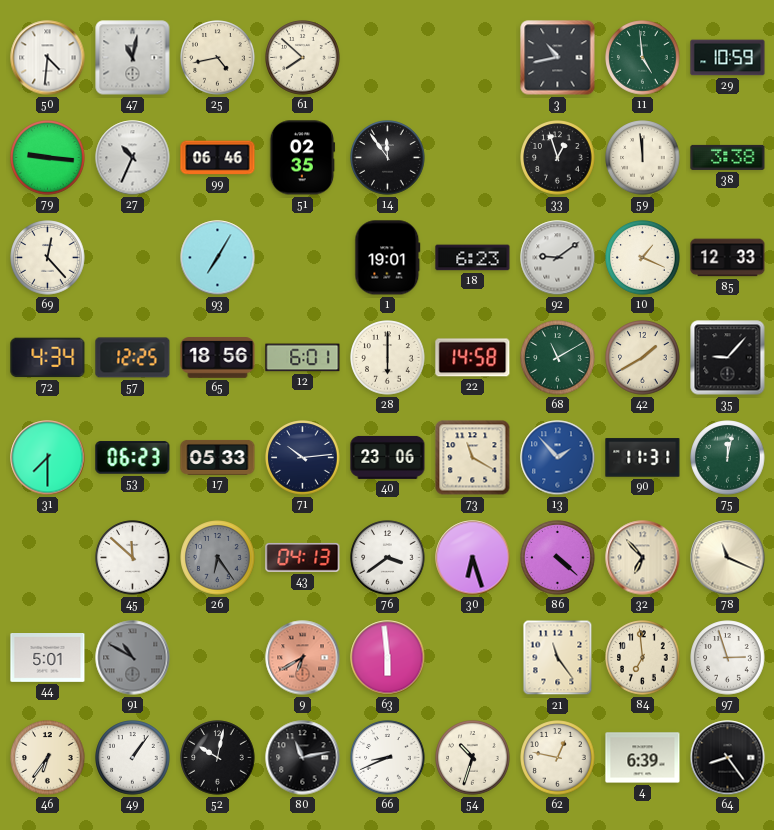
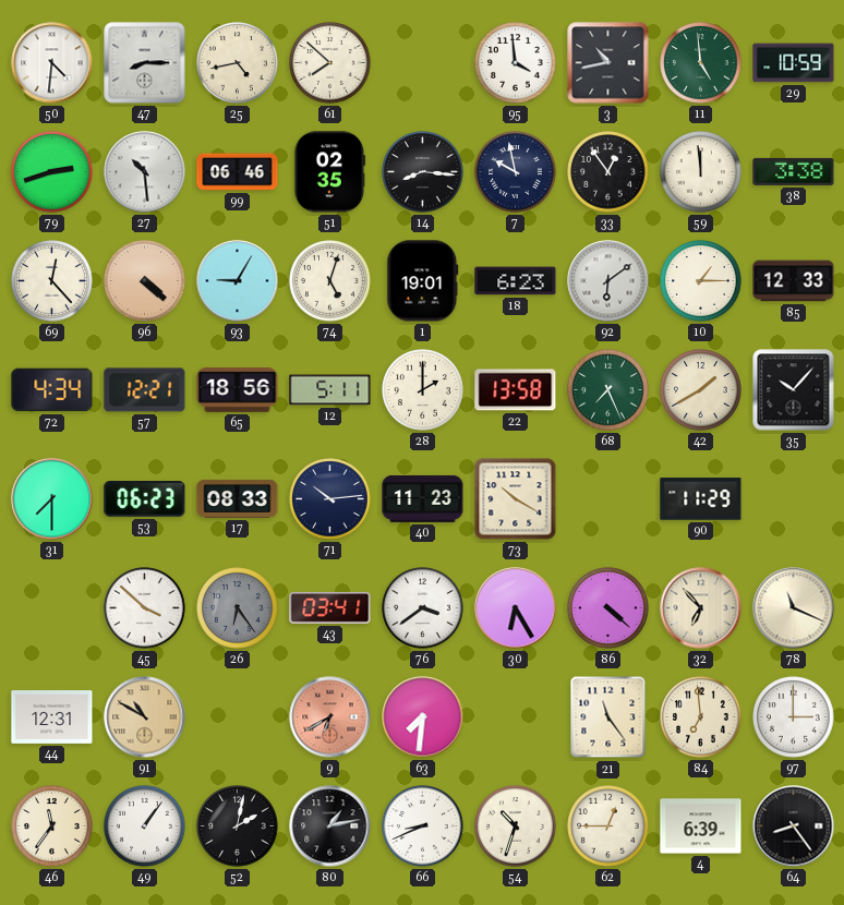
47: 11:02 -> 8:15 (145, 63)
95: none -> 3:59 (516, 63)
79: 9:16 -> 2:42 (52, 172)
27: 10:34 -> 10:29 (145, 172)
14: 11:54 -> 8:16 (423, 172)
7: none -> 9:58 (516, 172)
33: 12:57 -> 12:54 (608, 172)
96: none -> 4:22 (145, 281)
93: 7:05 -> 9:05 (238, 281)
74: none -> 5:03 (330, 281)
92: 9:09 -> 6:09 (608, 281)
10: 1:19 -> 1:15 (701, 281)
57: 12:25 -> 12:21 (145, 390)
12: 6:01 -> 5:11 (330, 390)
28: 6:00 -> 2:00 (423, 390)
22: 14:58 -> 13:58 (516, 390)
68: 11:10 -> 7:26 (608, 390)
35: 9:07 -> 10:07 (794, 390)
17: 05:33 -> 08:33 (238, 498)
40: 23:06 -> 11:23 (423, 498)
73: 11:20 -> 10:20 (516, 499)
13: 1:53 -> none (558, 458)
90: 11:31 -> 11:29 (701, 499)
75: 12:02 -> none (728, 458)
45: 11:52 -> 3:52 (145, 608)
43: 04:13 -> 03:41 (330, 607)
30: 6:27 -> 6:25 (516, 608)
44: 5:01 -> 12:31 (52, 717)
91 dial: grey -> champagne (145, 717)
63: 5:59 -> 7:31 (423, 717)
97: 2:57 -> 3:00 (794, 717)
46: 6:36 -> 11:36 (52, 826)
52: 10:02 -> 2:02 (238, 826)
80: 11:13 -> 1:13 (330, 826)
62: 12:47 -> 12:45 (608, 826)
